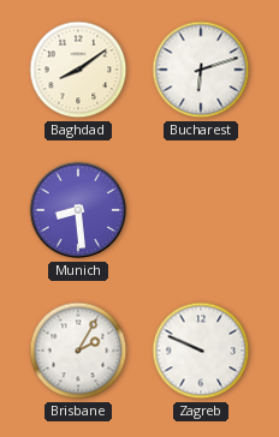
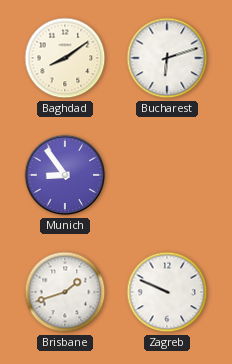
Munich: 8:29 -> 8:54 (65, 175)
Brisbane: 2:05 -> 1:42 (65, 292)
